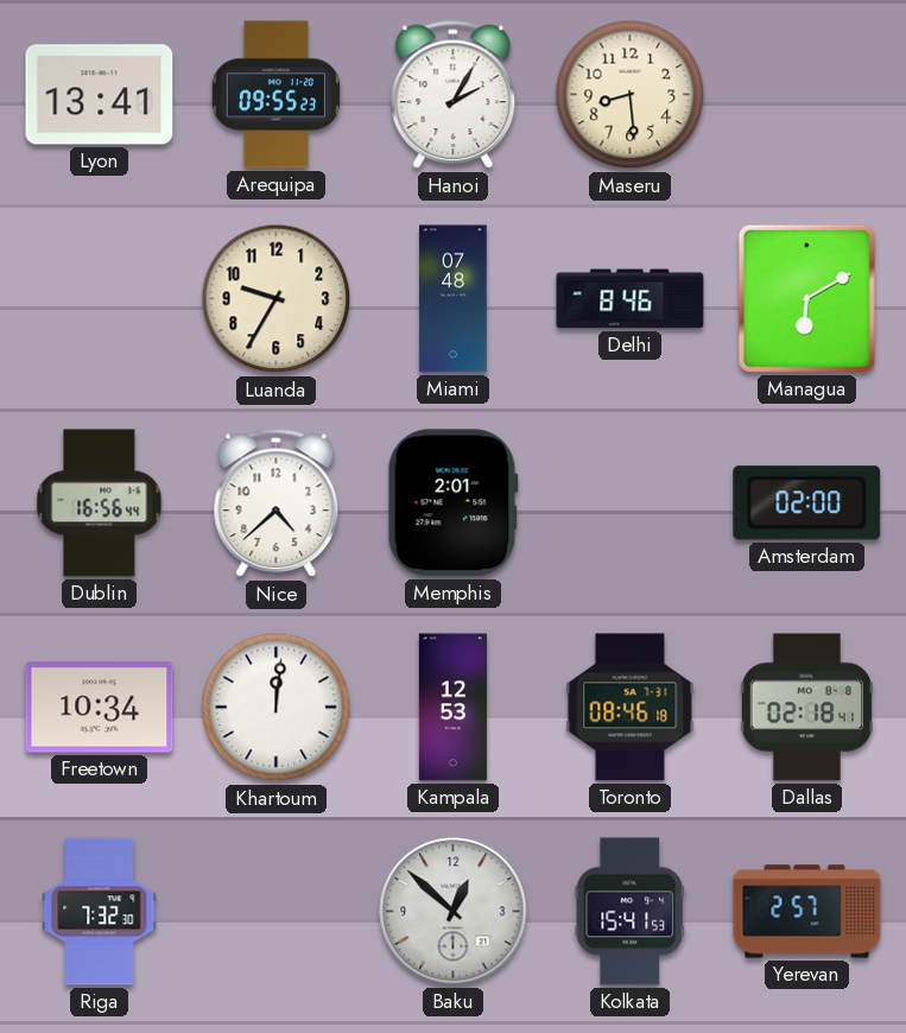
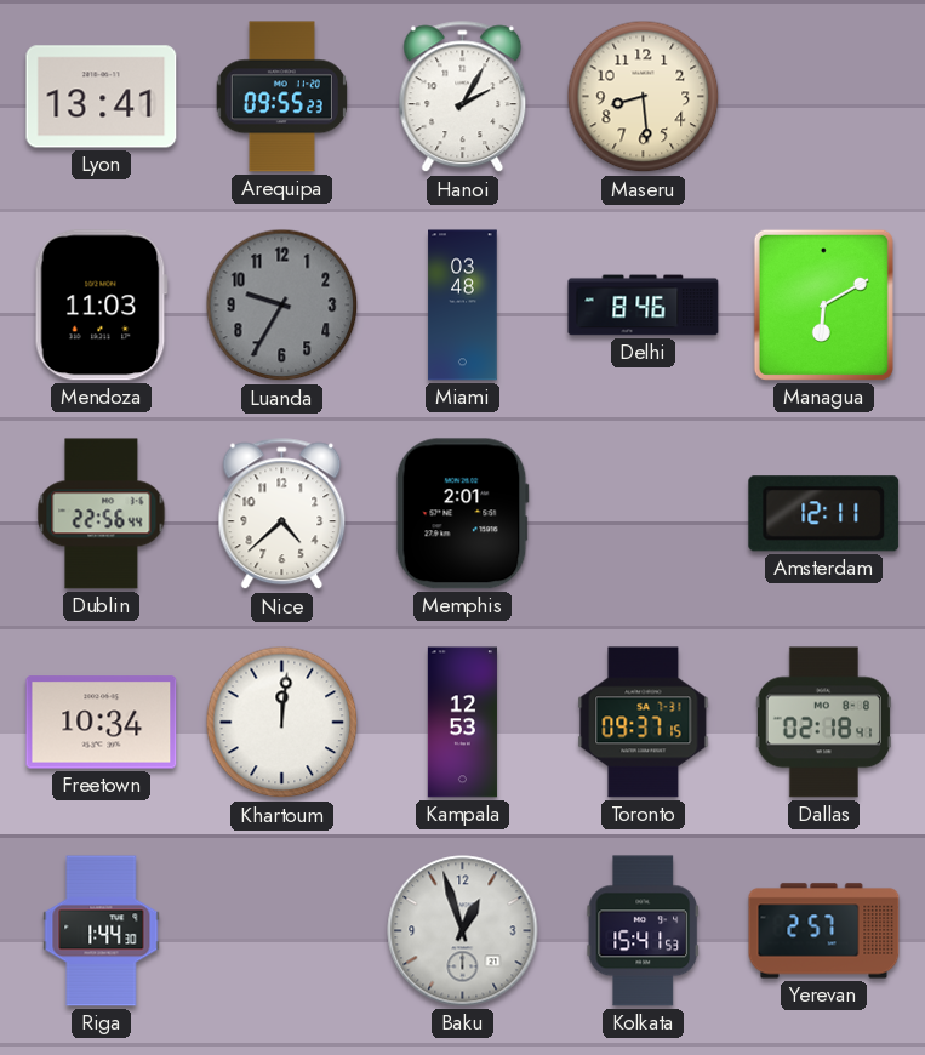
Mendoza: none -> 11:03 (101, 306)
Luanda dial: cream -> grey (282, 306)
Miami: 07:48 -> 03:48 (463, 306)
Dublin: 16:56 -> 22:56 (102, 514)
Amsterdam: 02:00 -> 12:11 (824, 514)
Toronto: 08:46 -> 09:37 (644, 723)
Riga: 7:32 -> 1:44 (102, 931)
Baku: 12:52 -> 12:57 (463, 931)
